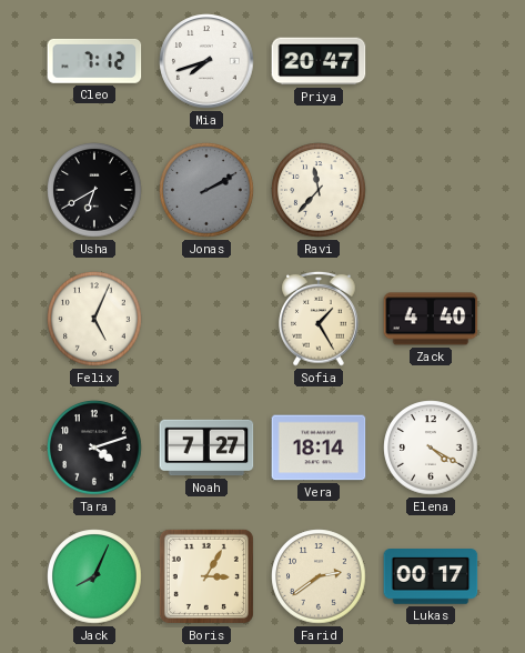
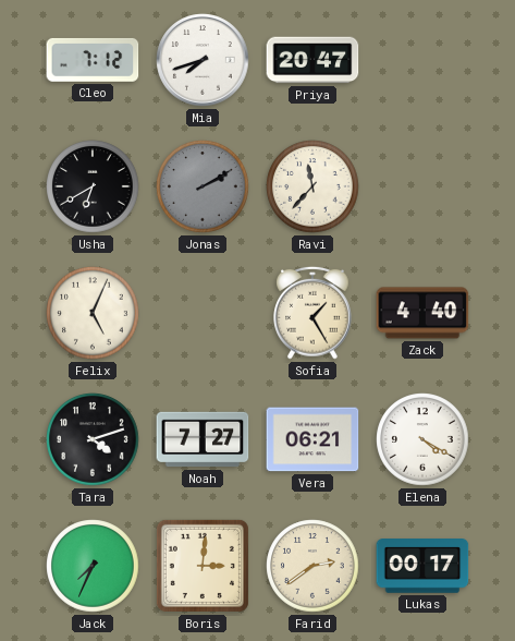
Vera: 18:14 -> 06:21 (312, 439)
Jack: 8:04 -> 7:34 (93, 566)
Boris: 3:05 -> 3:01 (203, 566)
